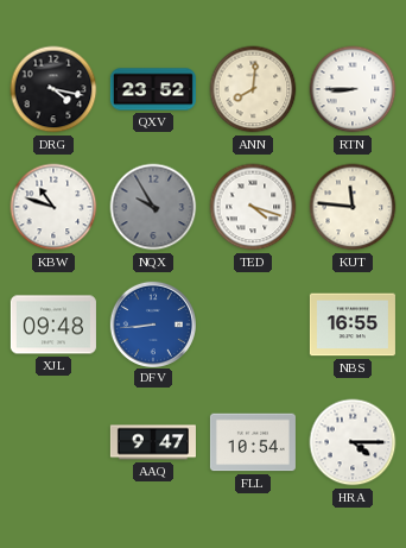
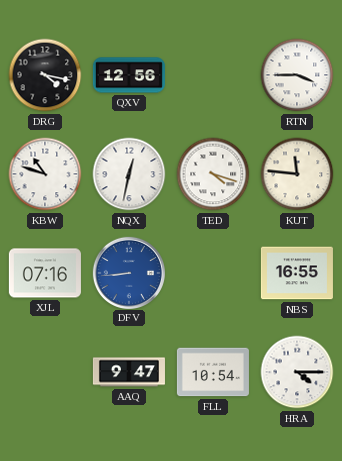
QXV: 23:52 -> 12:56 (129, 75)
ANN: 8:01 -> none (253, 89)
RTN: 8:45 -> 3:45 (297, 75)
NQX: 9:55 -> 12:32 (129, 174)
NQX dial: grey -> white (129, 174)
XJL: 09:48 -> 07:16 (45, 273)
